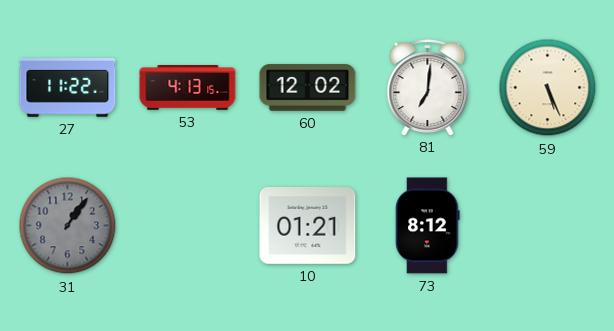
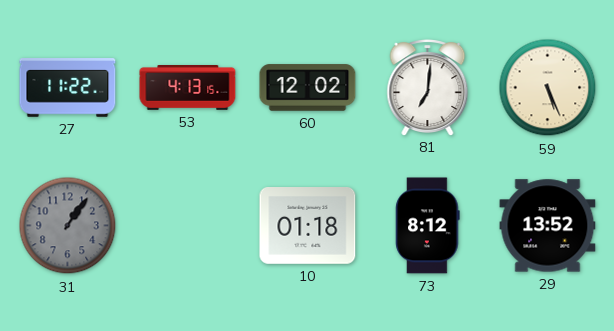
10: 01:21 -> 01:18 (308, 226)
29: none -> 13:52 (548, 226)
